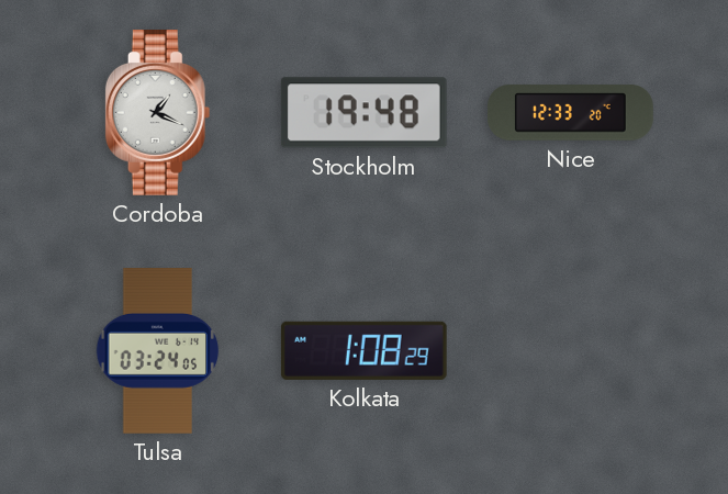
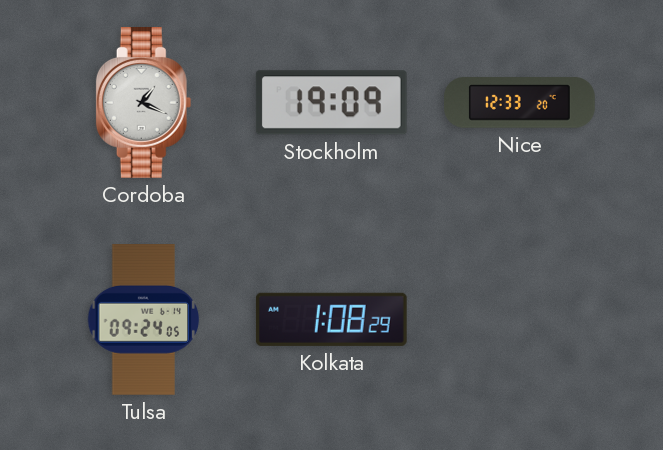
Stockholm: 19:48 -> 19:09 (331, 103)
Tulsa: 03:24 -> 09:24 (144, 320)
